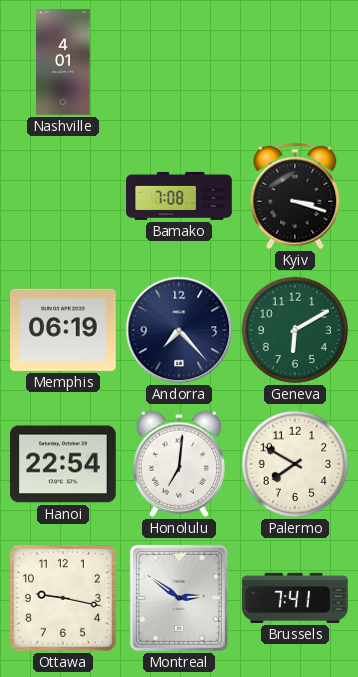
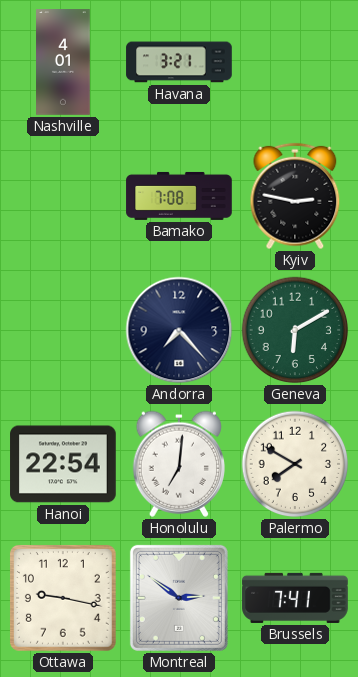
Havana: none -> 3:21 (179, 62)
Kyiv: 3:18 -> 2:47 (295, 196)
Memphis: 06:19 -> none (63, 330)
